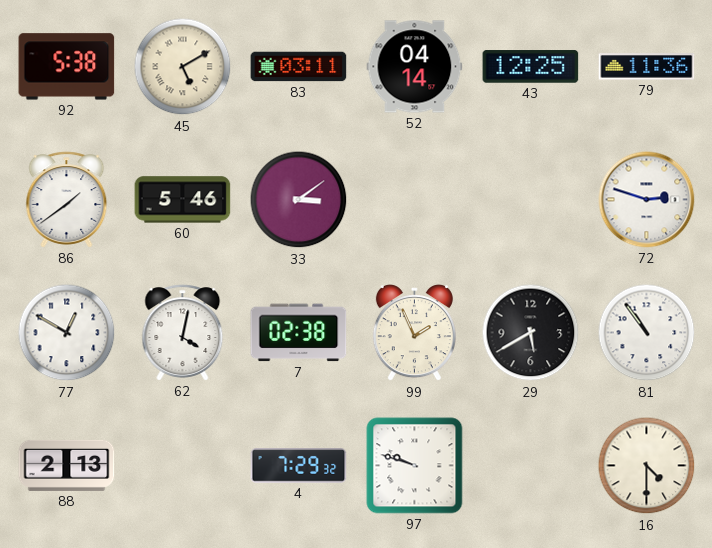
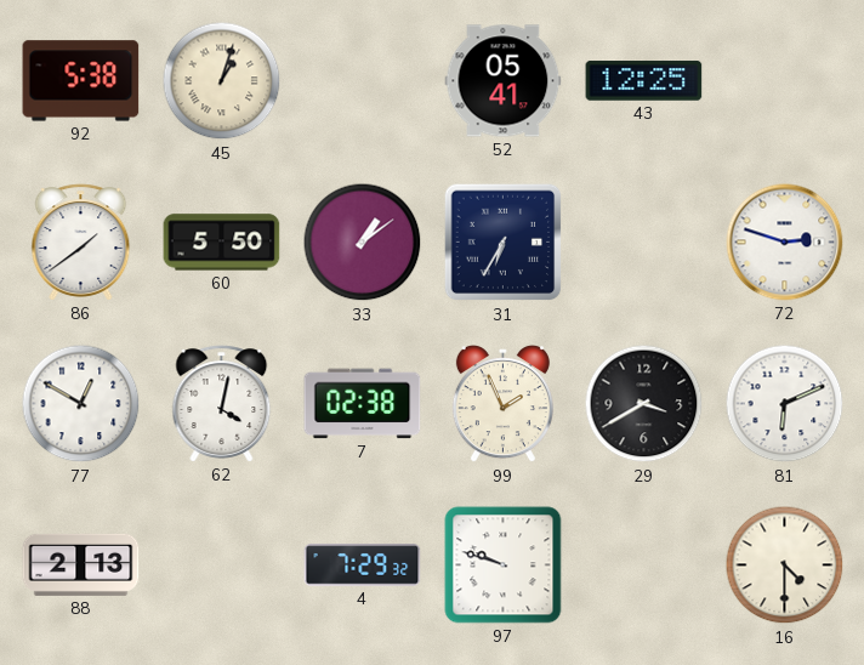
45: 5:10 -> 1:03 (222, 81)
83: 03:11 -> none (299, 67)
52: 04:14 -> 05:41 (504, 81)
79: 11:36 -> none (647, 67)
60: 5:46 -> 5:50 (222, 243)
33: 3:09 -> 1:09 (363, 243)
31: none -> 6:35 (504, 243)
29: 5:40 -> 3:40 (644, 404)
81: 10:54 -> 6:11 (785, 404)
